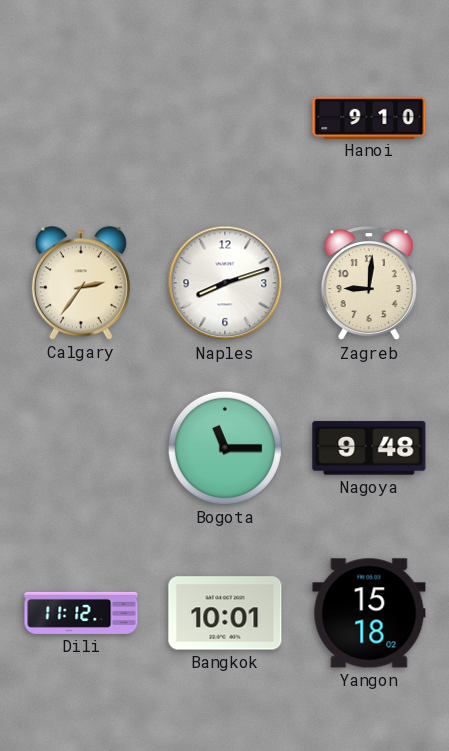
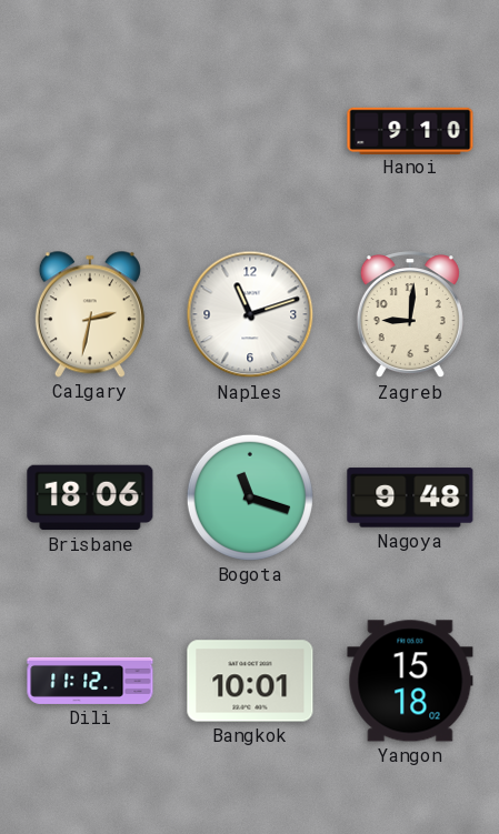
Calgary: 2:36 -> 2:32 (90, 314)
Naples: 8:12 -> 11:12 (250, 314)
Brisbane: none -> 18:06 (90, 498)
Bogota: 11:15 -> 11:18 (250, 498)
